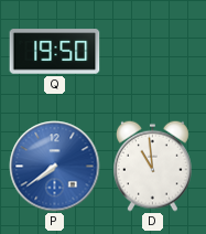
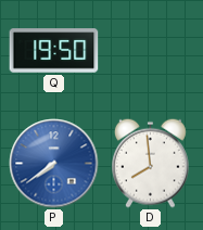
D: 10:59 -> 7:59 (150, 163)
